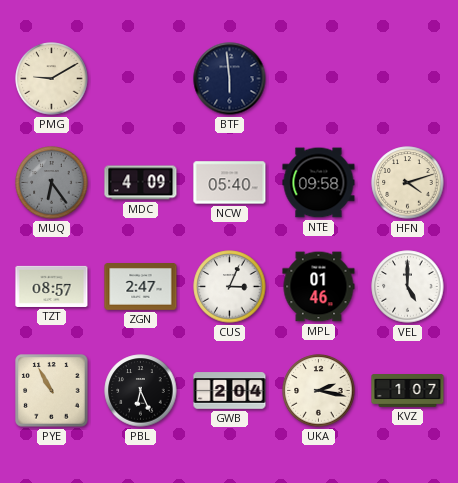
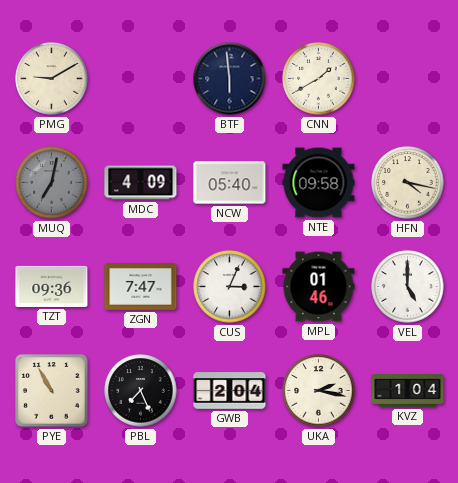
CNN: none -> 1:40 (319, 79)
MUQ: 6:24 -> 7:02 (52, 183)
HFN: 4:12 -> 4:17 (408, 183)
TZT: 08:57 -> 09:36 (52, 286)
ZGN: 2:47 -> 7:47 (141, 287)
PBL: 6:26 -> 7:26 (141, 391)
KVZ: 1:07 -> 1:04 (408, 391)
